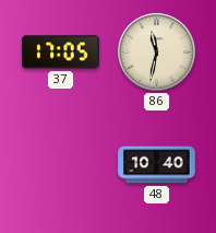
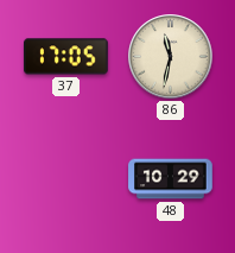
48: 10:40 -> 10:29 (171, 179)
